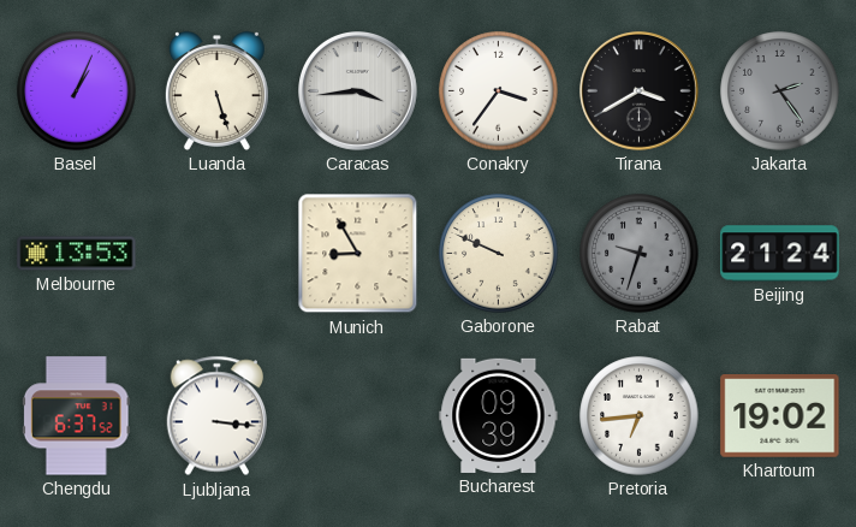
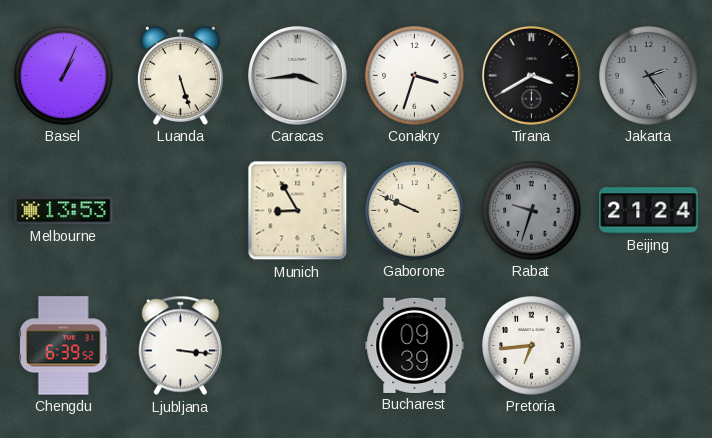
Conakry: 3:36 -> 3:33 (415, 76)
Chengdu: 6:37 -> 6:39 (63, 346)
Khartoum: 19:02 -> none (780, 416)
